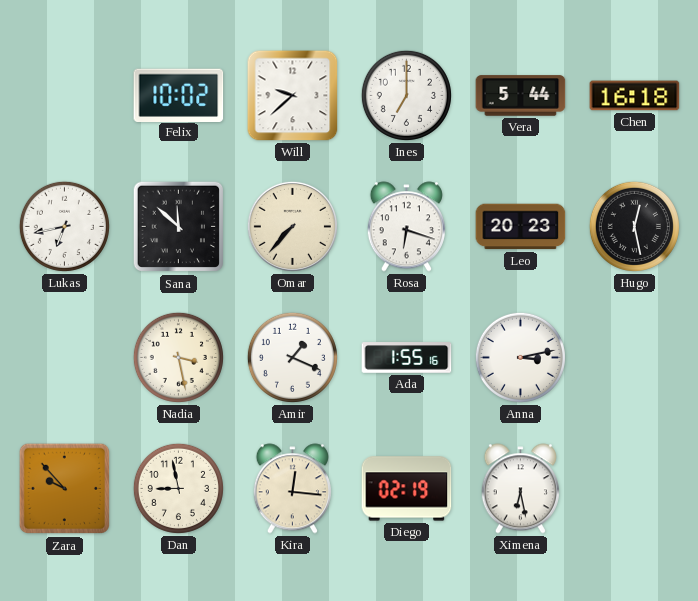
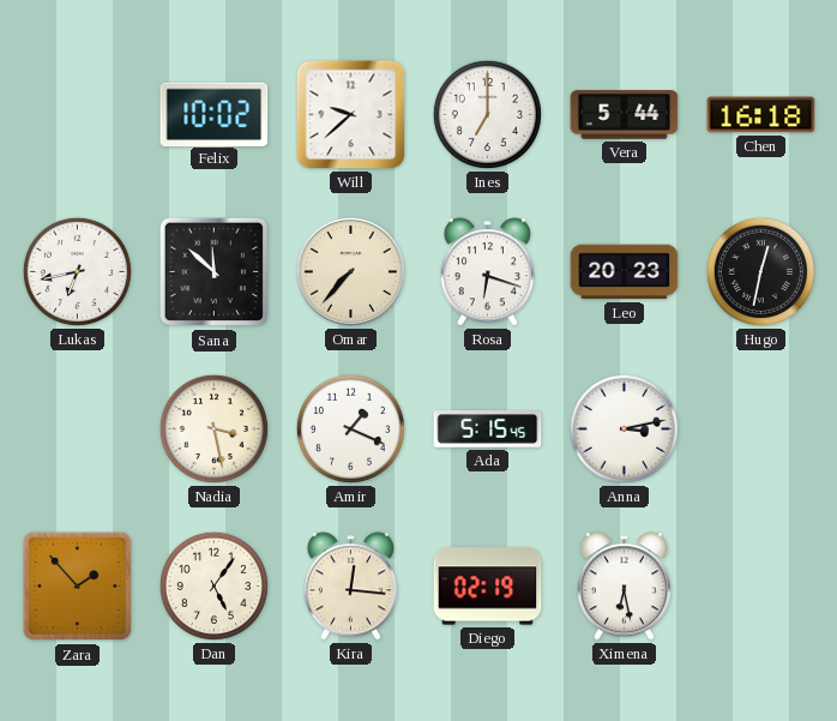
Hugo: 12:28 -> 12:32 (760, 271)
Ada: 1:55 -> 5:15 (488, 429)
Zara: 9:53 -> 1:53 (78, 587)
Dan: 8:58 -> 5:06 (213, 585)
